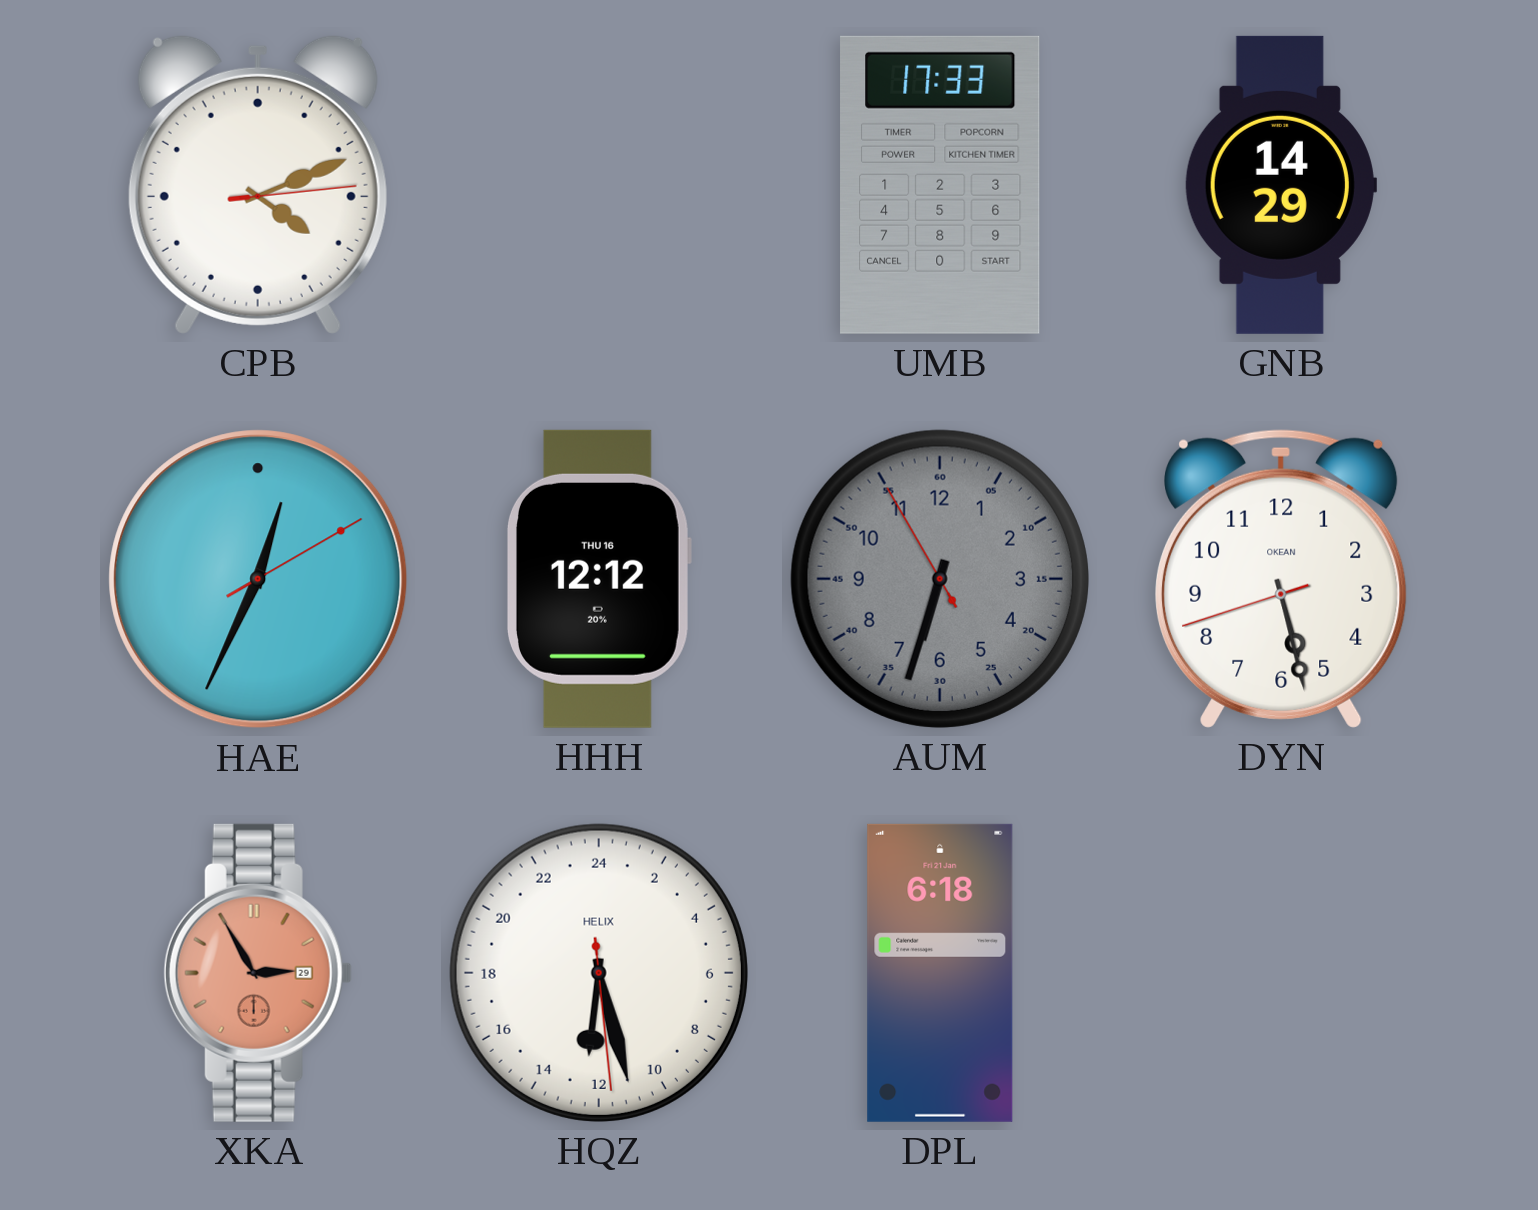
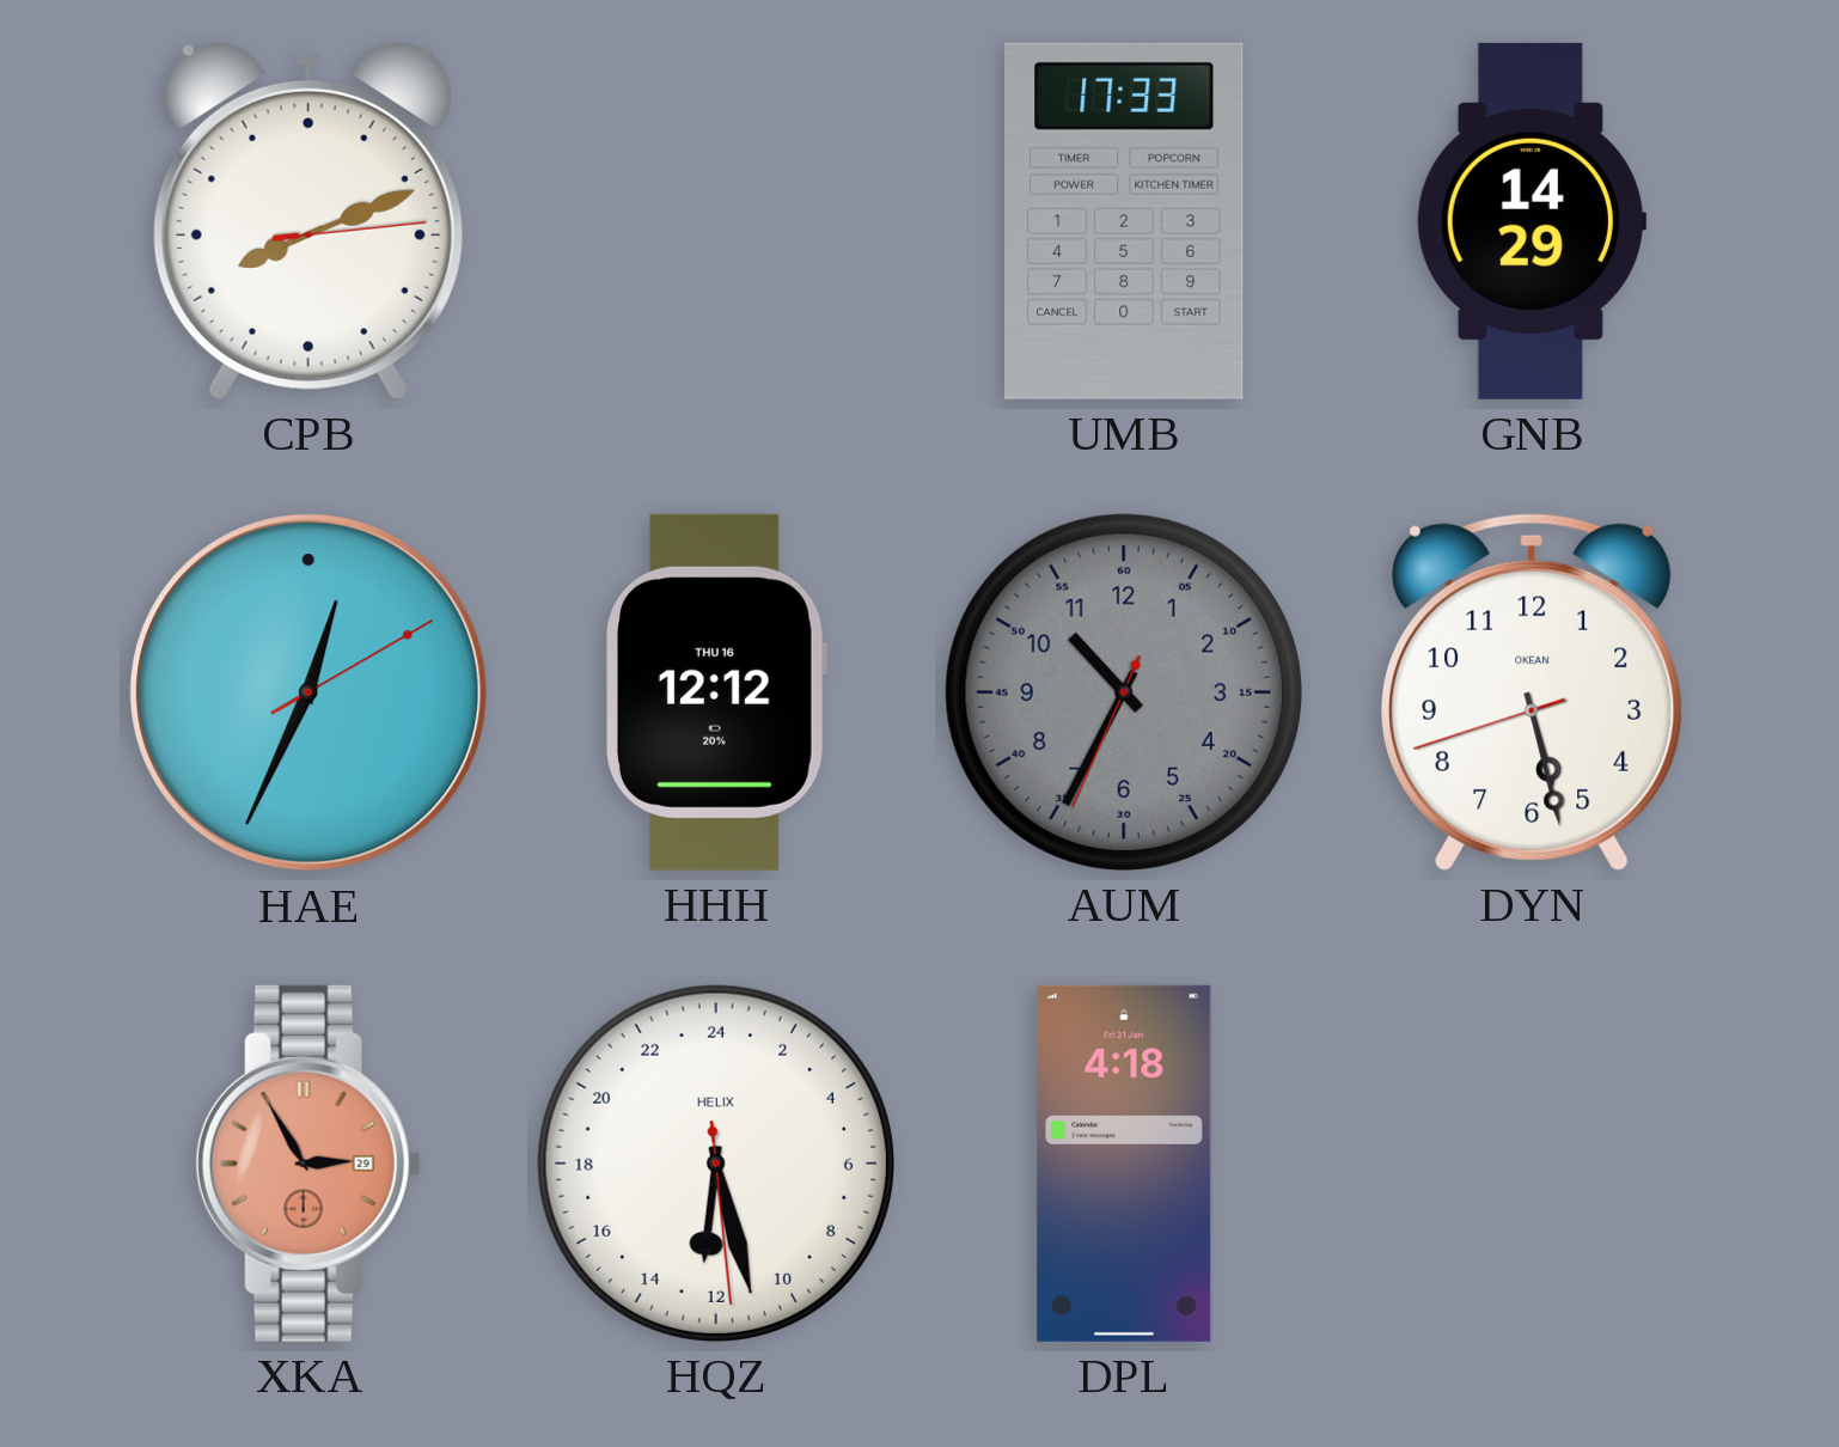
CPB: 4:11 -> 8:11 (308, 220)
AUM: 6:32 -> 10:34 (1124, 692)
DPL: 6:18 -> 4:18 (1124, 1164)
